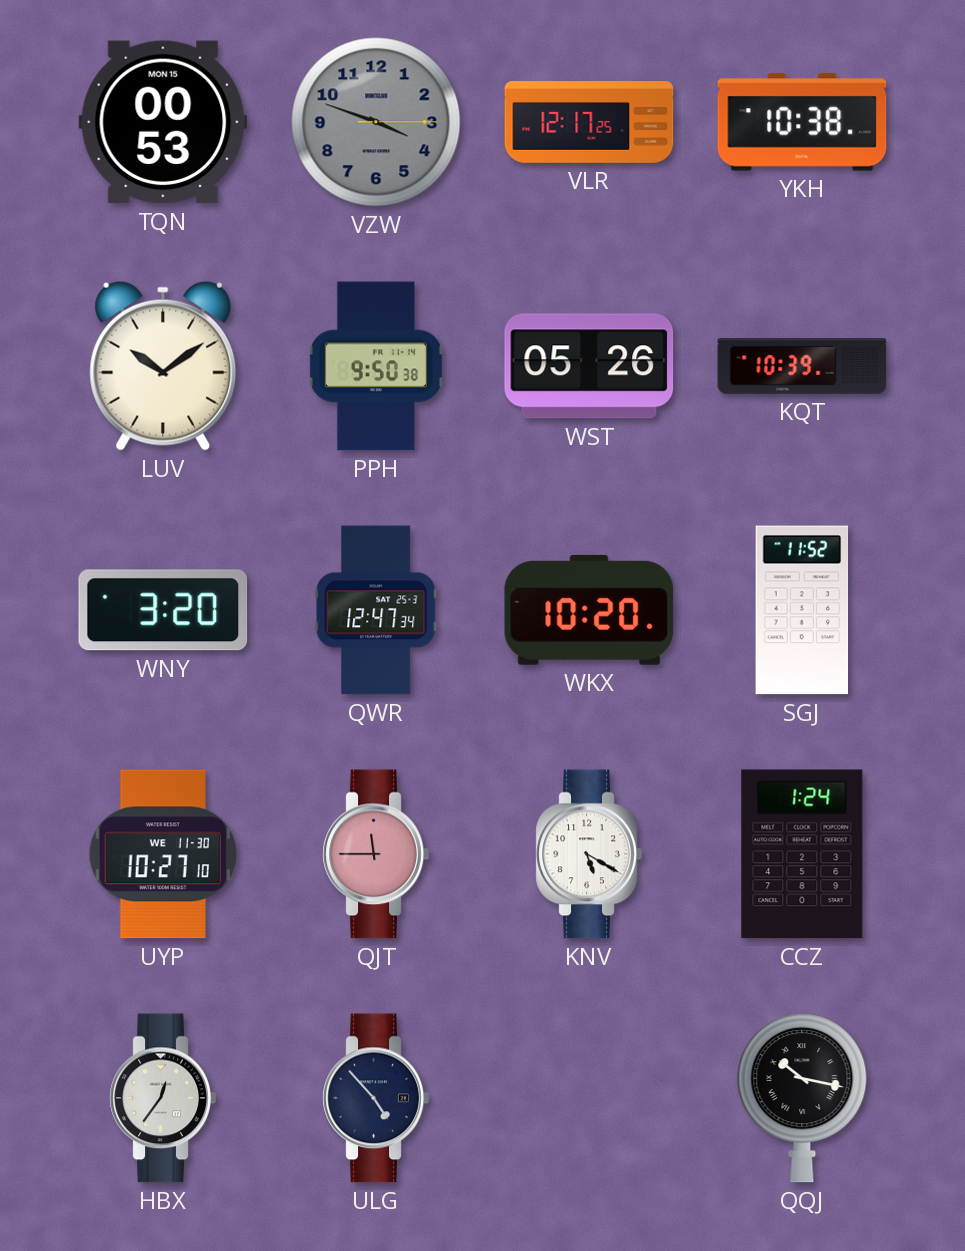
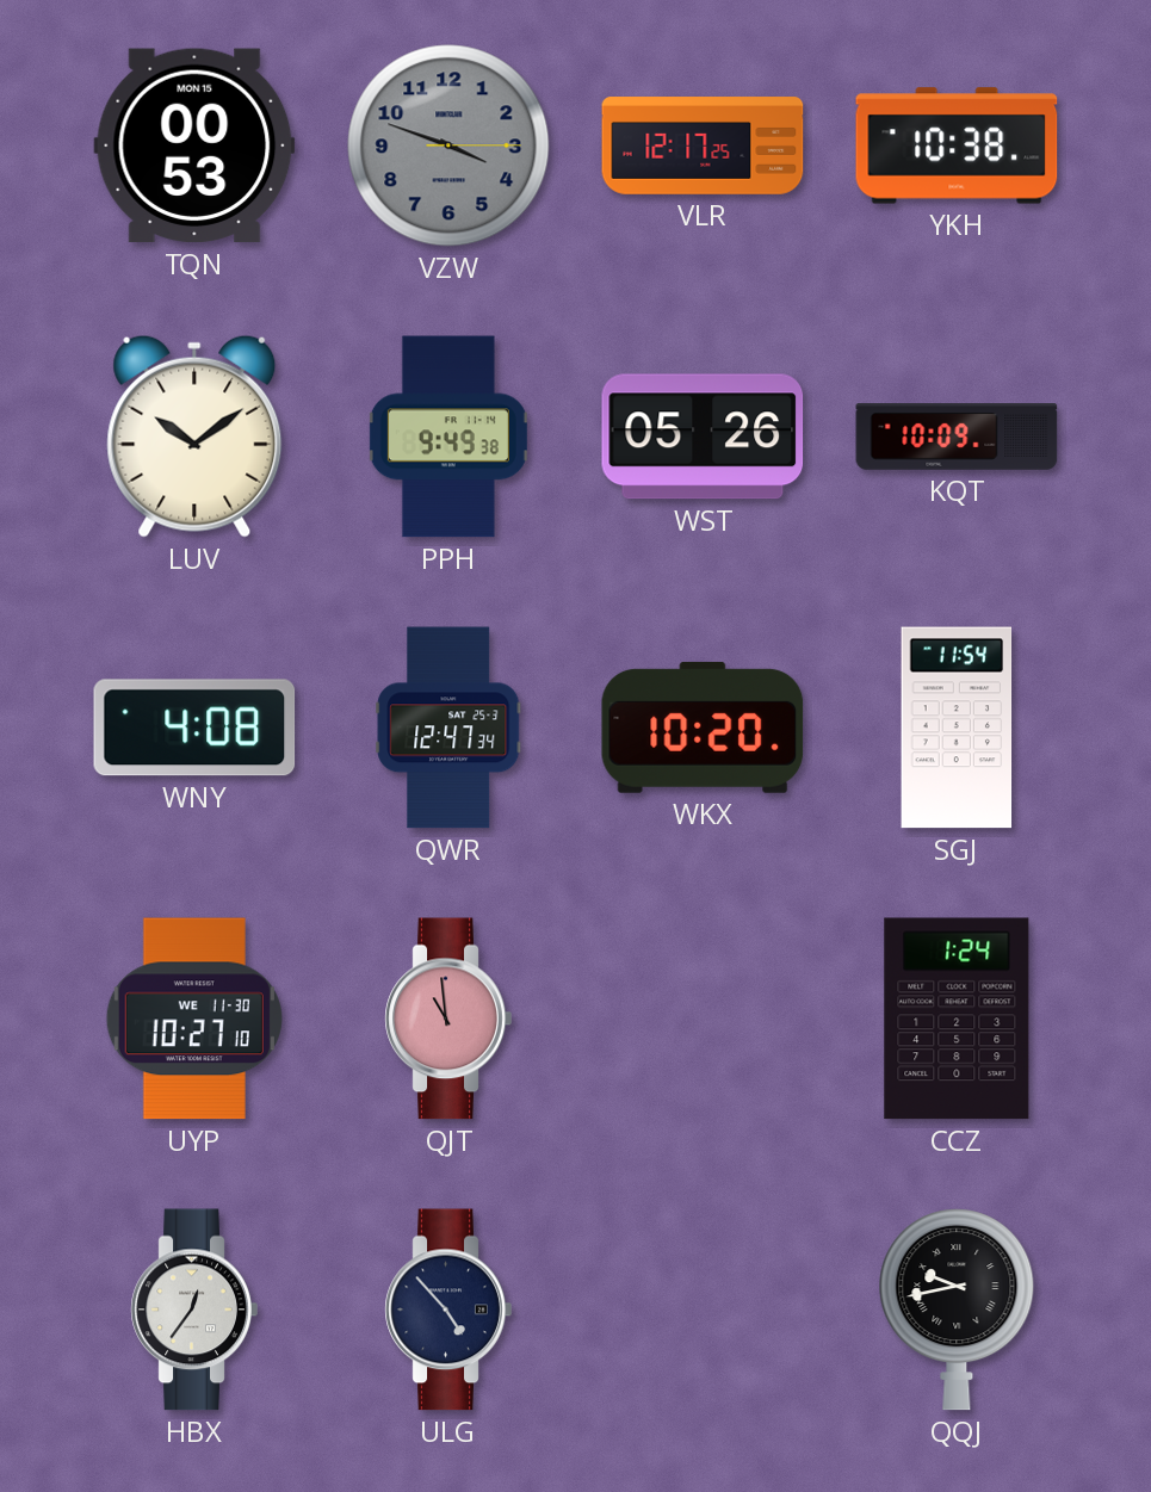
PPH: 9:50 -> 9:49 (448, 437)
KQT: 10:39 -> 10:09 (957, 438)
WNY: 3:20 -> 4:08 (194, 728)
SGJ: 11:52 -> 11:54 (957, 728)
QJT: 11:45 -> 10:59 (448, 1019)
KNV: 5:20 -> none (589, 854)
QQJ: 10:17 -> 9:43 (957, 1310)
